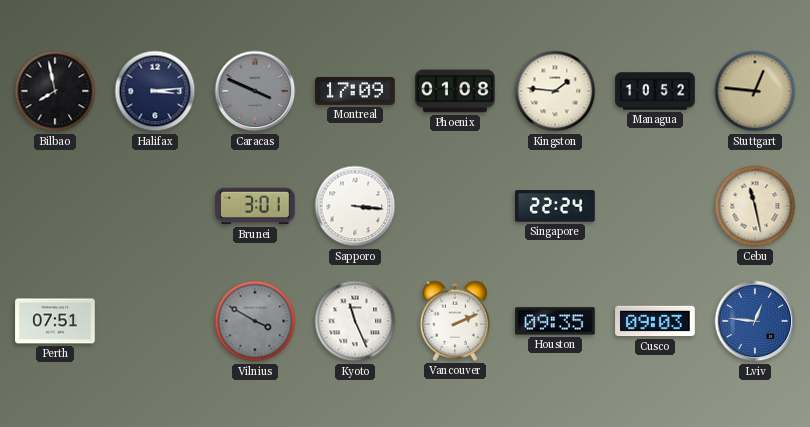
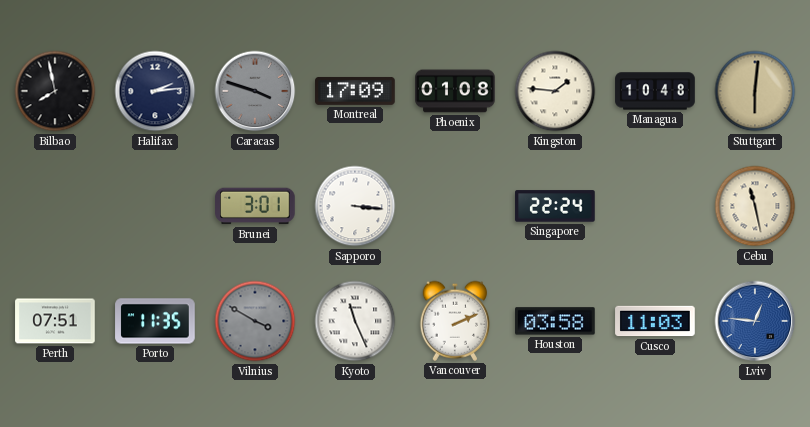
Halifax: 3:14 -> 2:14 (155, 91)
Caracas: 3:49 -> 3:48 (255, 91)
Managua: 10:52 -> 10:48 (655, 91)
Stuttgart: 12:46 -> 6:01 (755, 91)
Porto: none -> 11:35 (155, 321)
Houston: 09:35 -> 03:58 (555, 321)
Cusco: 09:03 -> 11:03 (655, 321)
